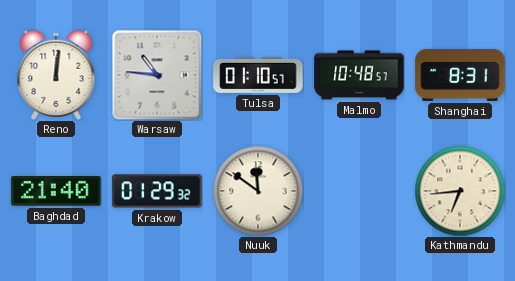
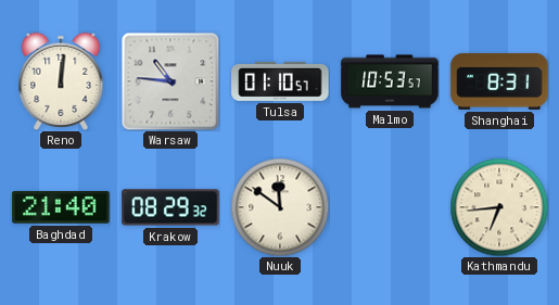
Malmo: 10:48 -> 10:53 (390, 81)
Krakow: 01:29 -> 08:29 (170, 207)
